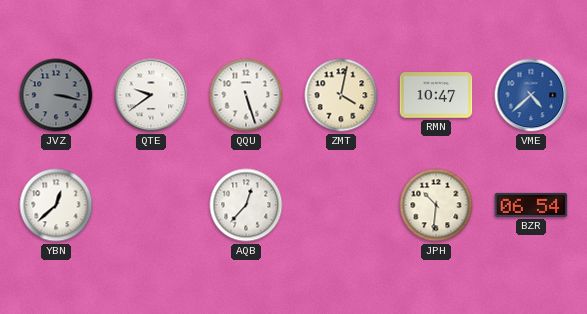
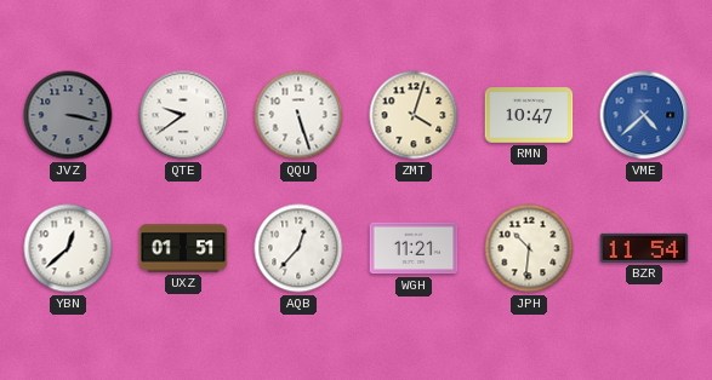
ZMT: 4:02 -> 4:03 (414, 115)
UXZ: none -> 01:51 (183, 248)
WGH: none -> 11:21 (414, 248)
BZR: 06:54 -> 11:54 (644, 248)
